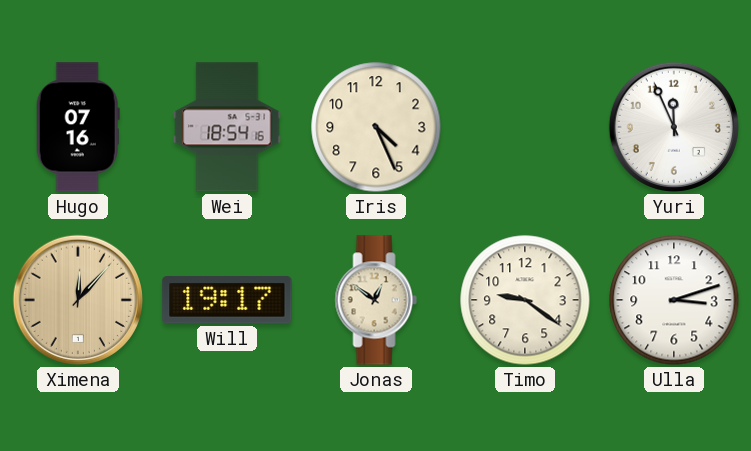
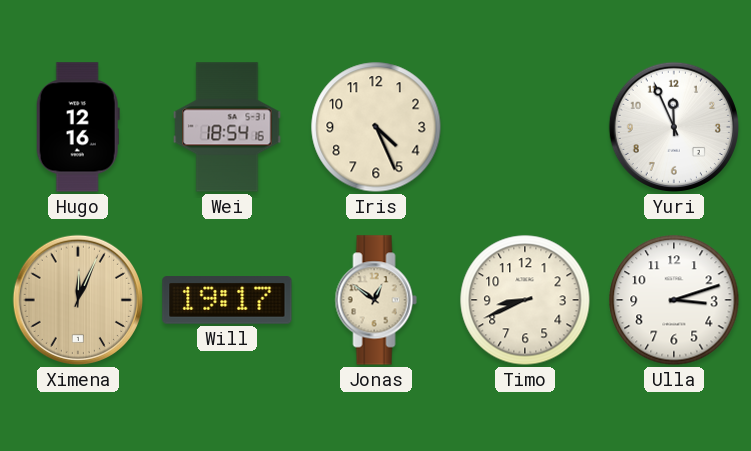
Hugo: 07:16 -> 12:16 (78, 127)
Ximena: 12:07 -> 12:04 (78, 300)
Timo: 9:21 -> 8:41 (525, 300)
